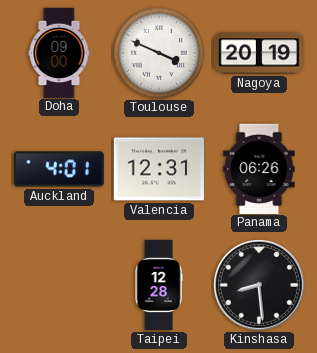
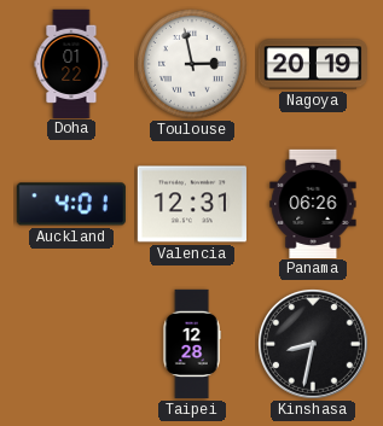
Doha: 09:00 -> 01:22 (71, 63)
Toulouse: 3:49 -> 2:58 (193, 65)
Kinshasa: 8:29 -> 8:32 (314, 345)
